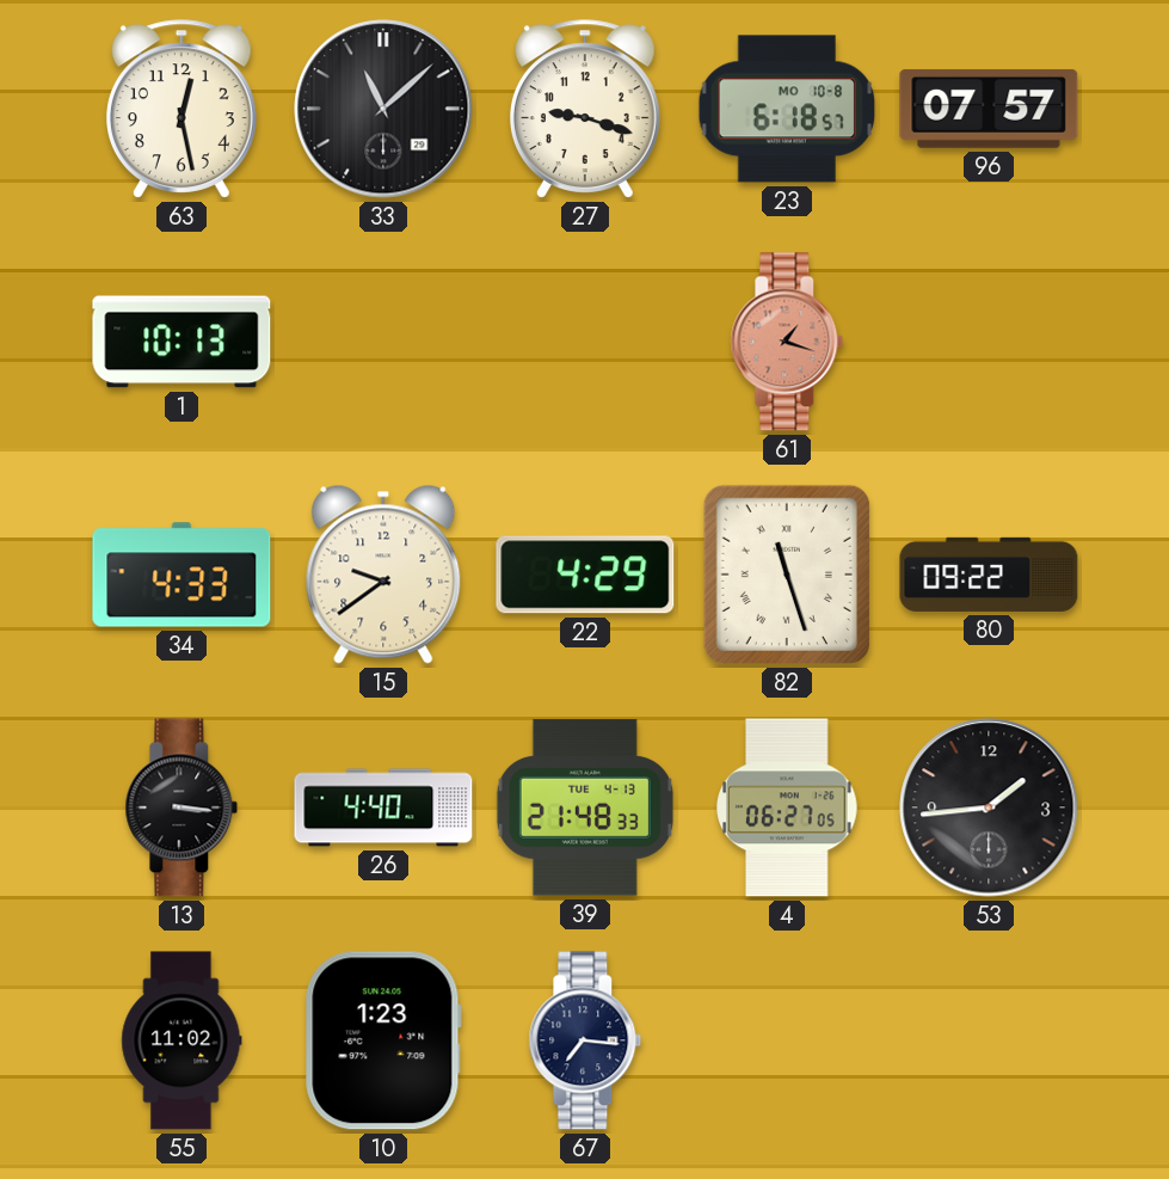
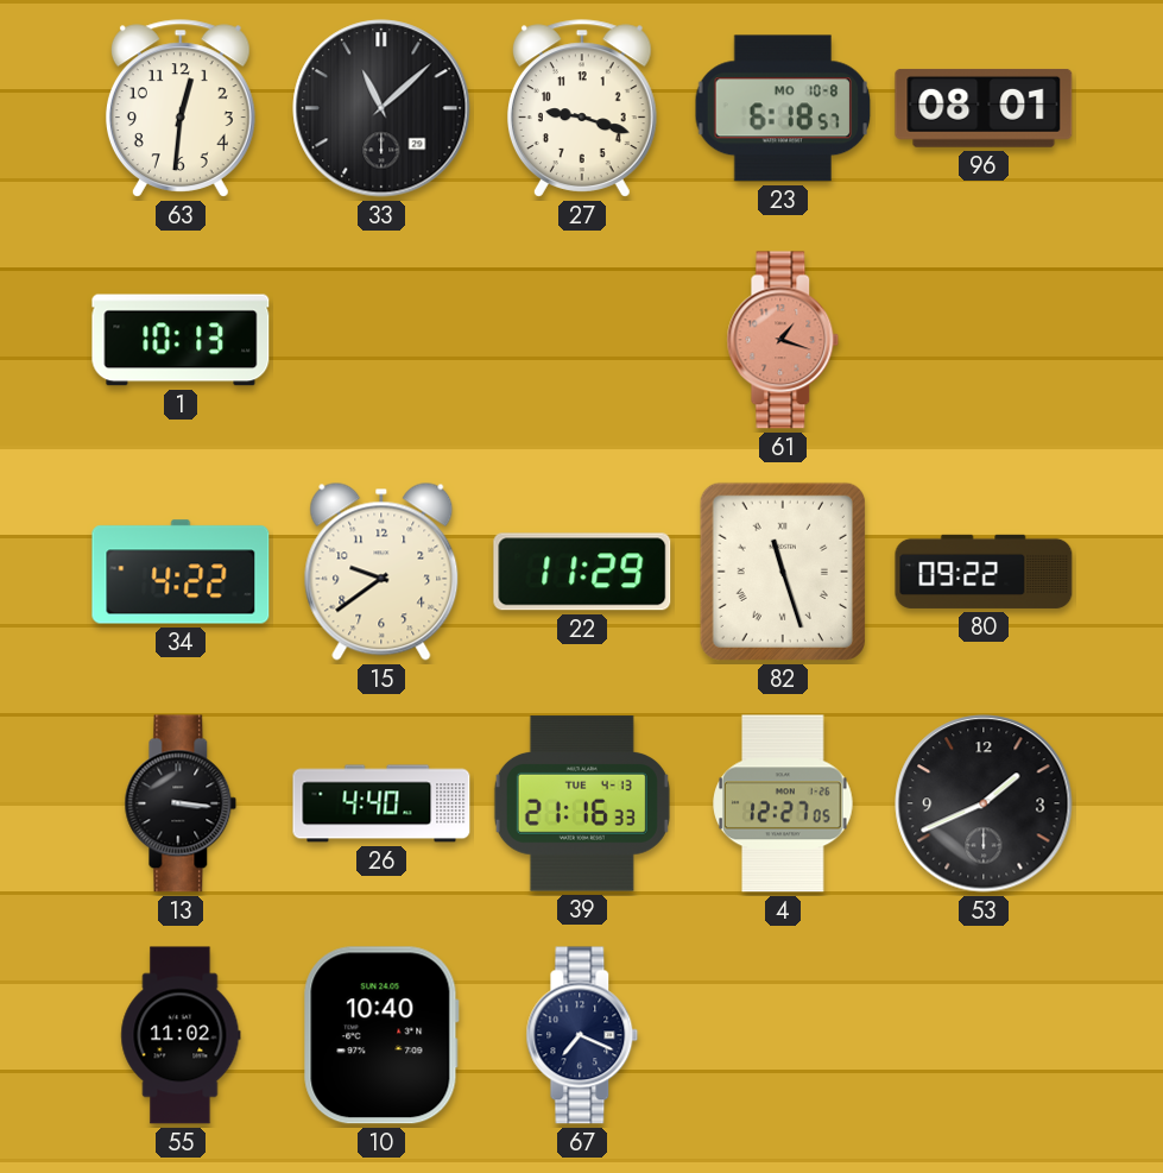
63: 12:28 -> 12:31 (181, 108)
96: 07:57 -> 08:01 (984, 108)
34: 4:33 -> 4:22 (181, 572)
22: 4:29 -> 11:29 (582, 572)
39: 21:48 -> 21:16 (582, 803)
4: 06:27 -> 12:27 (783, 803)
53: 1:44 -> 1:41 (984, 803)
10: 1:23 -> 10:40 (381, 1035)
67: 7:16 -> 7:19 (582, 1035)
